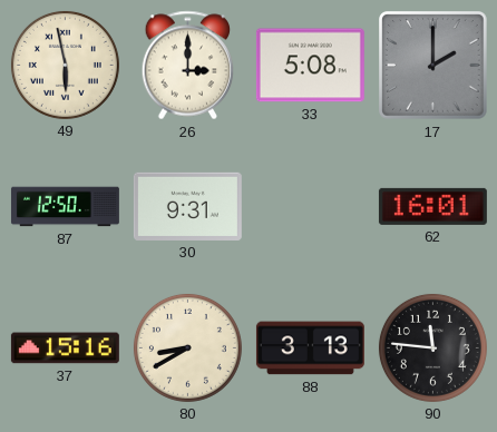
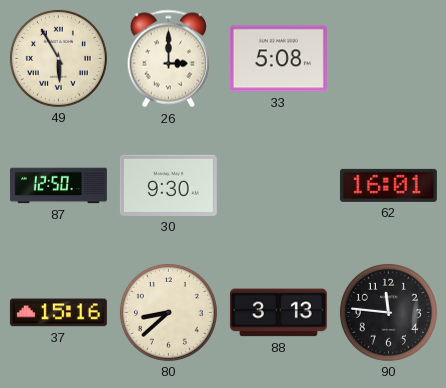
49: 5:58 -> 5:55 (58, 58)
17: 2:00 -> none (433, 66)
30: 9:31 -> 9:30 (168, 185)
80: 8:40 -> 8:38 (168, 312)
